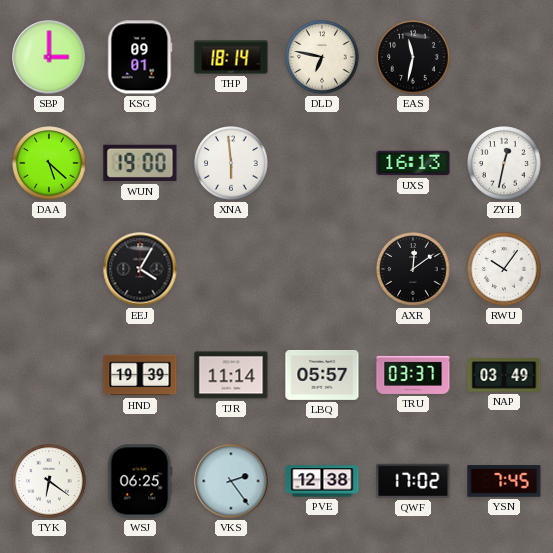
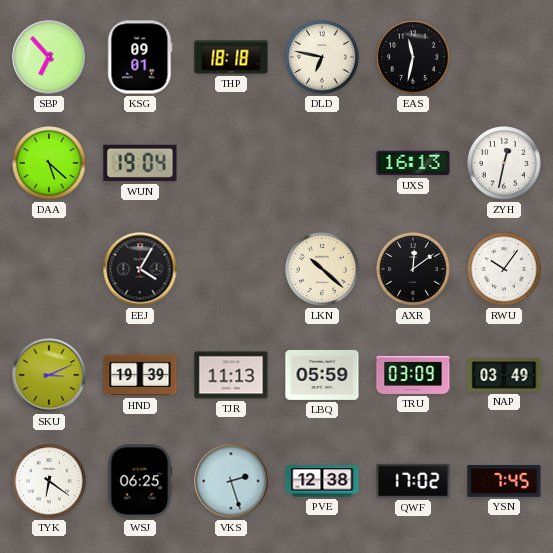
SBP: 3:00 -> 6:53 (49, 57)
THP: 18:14 -> 18:18 (231, 57)
WUN: 19:00 -> 19:04 (140, 163)
XNA: 5:59 -> none (231, 163)
LKN: none -> 10:22 (322, 269)
SKU: none -> 3:11 (49, 375)
TJR: 11:14 -> 11:13 (231, 375)
LBQ: 05:57 -> 05:59 (322, 375)
TRU: 03:37 -> 03:09 (413, 375)
VKS: 2:24 -> 2:27 (231, 481)
